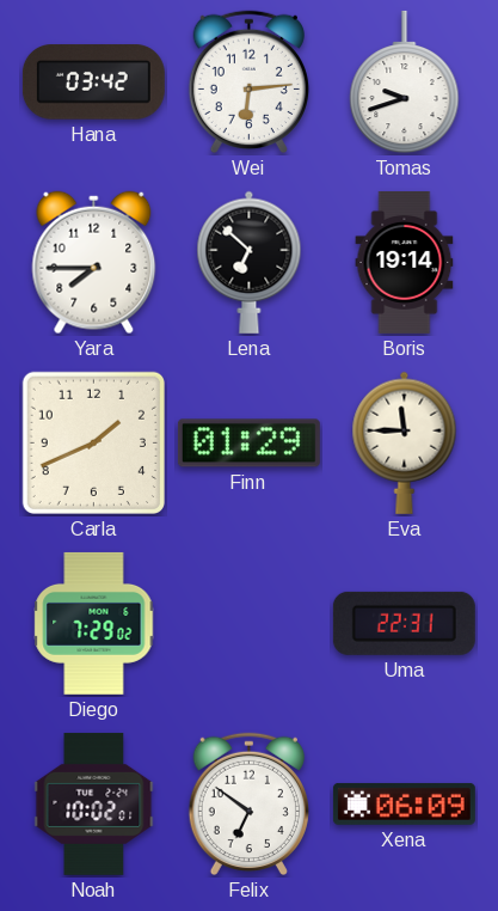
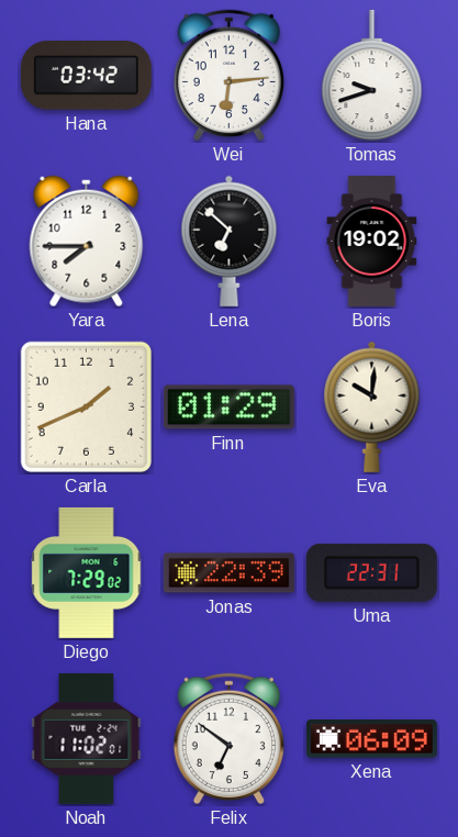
Boris: 19:14 -> 19:02 (372, 241)
Eva: 11:45 -> 10:01 (372, 406)
Jonas: none -> 22:39 (228, 573)
Noah: 10:02 -> 11:02 (87, 738)
